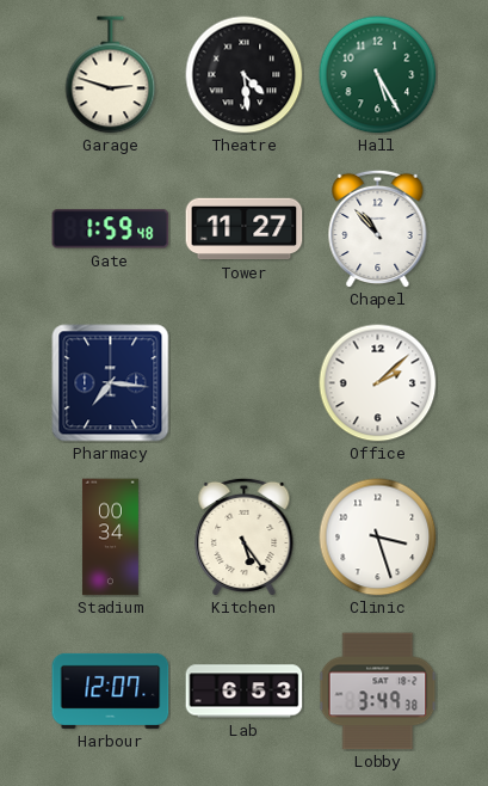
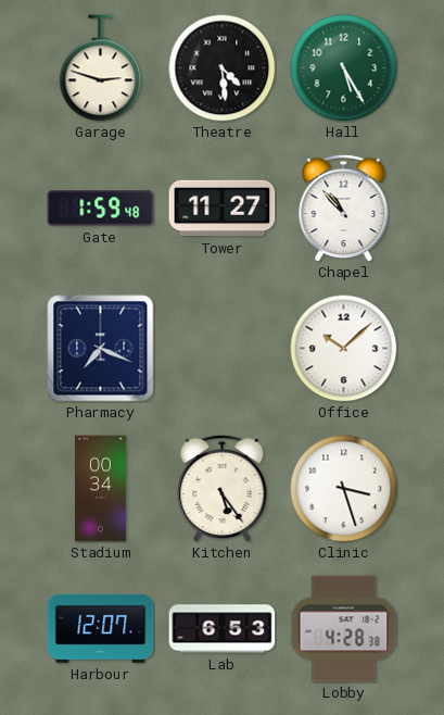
Pharmacy: 7:16 -> 7:19 (101, 349)
Office: 2:08 -> 10:08 (344, 349)
Lobby: 3:49 -> 4:28 (344, 629)
